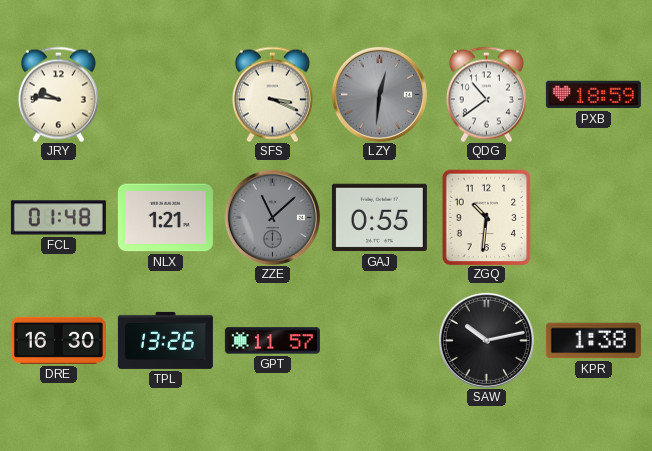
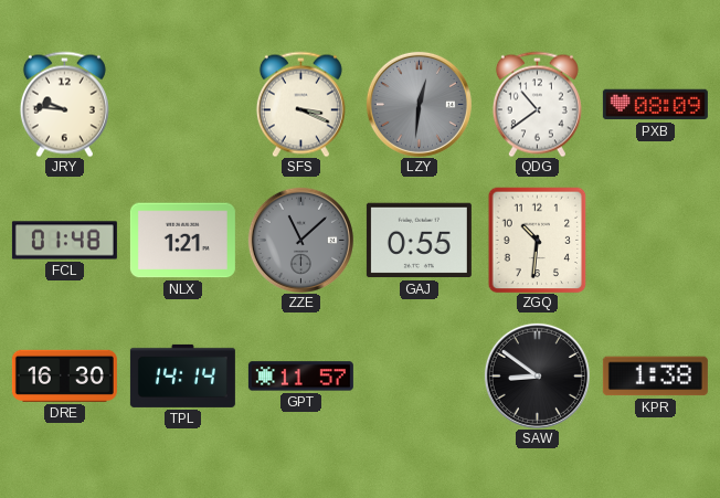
PXB: 18:59 -> 08:09 (655, 105)
TPL: 13:26 -> 14:14 (182, 375)
SAW: 10:13 -> 8:51 (537, 375)
